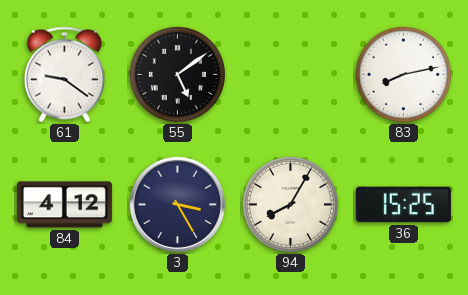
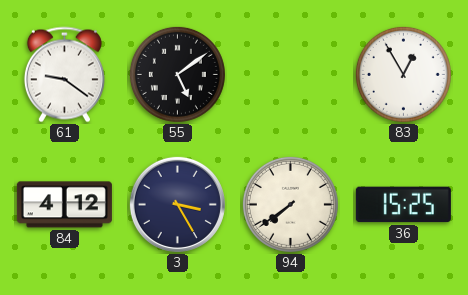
83: 8:13 -> 12:55 (403, 74)
94: 8:05 -> 7:39 (290, 204)
